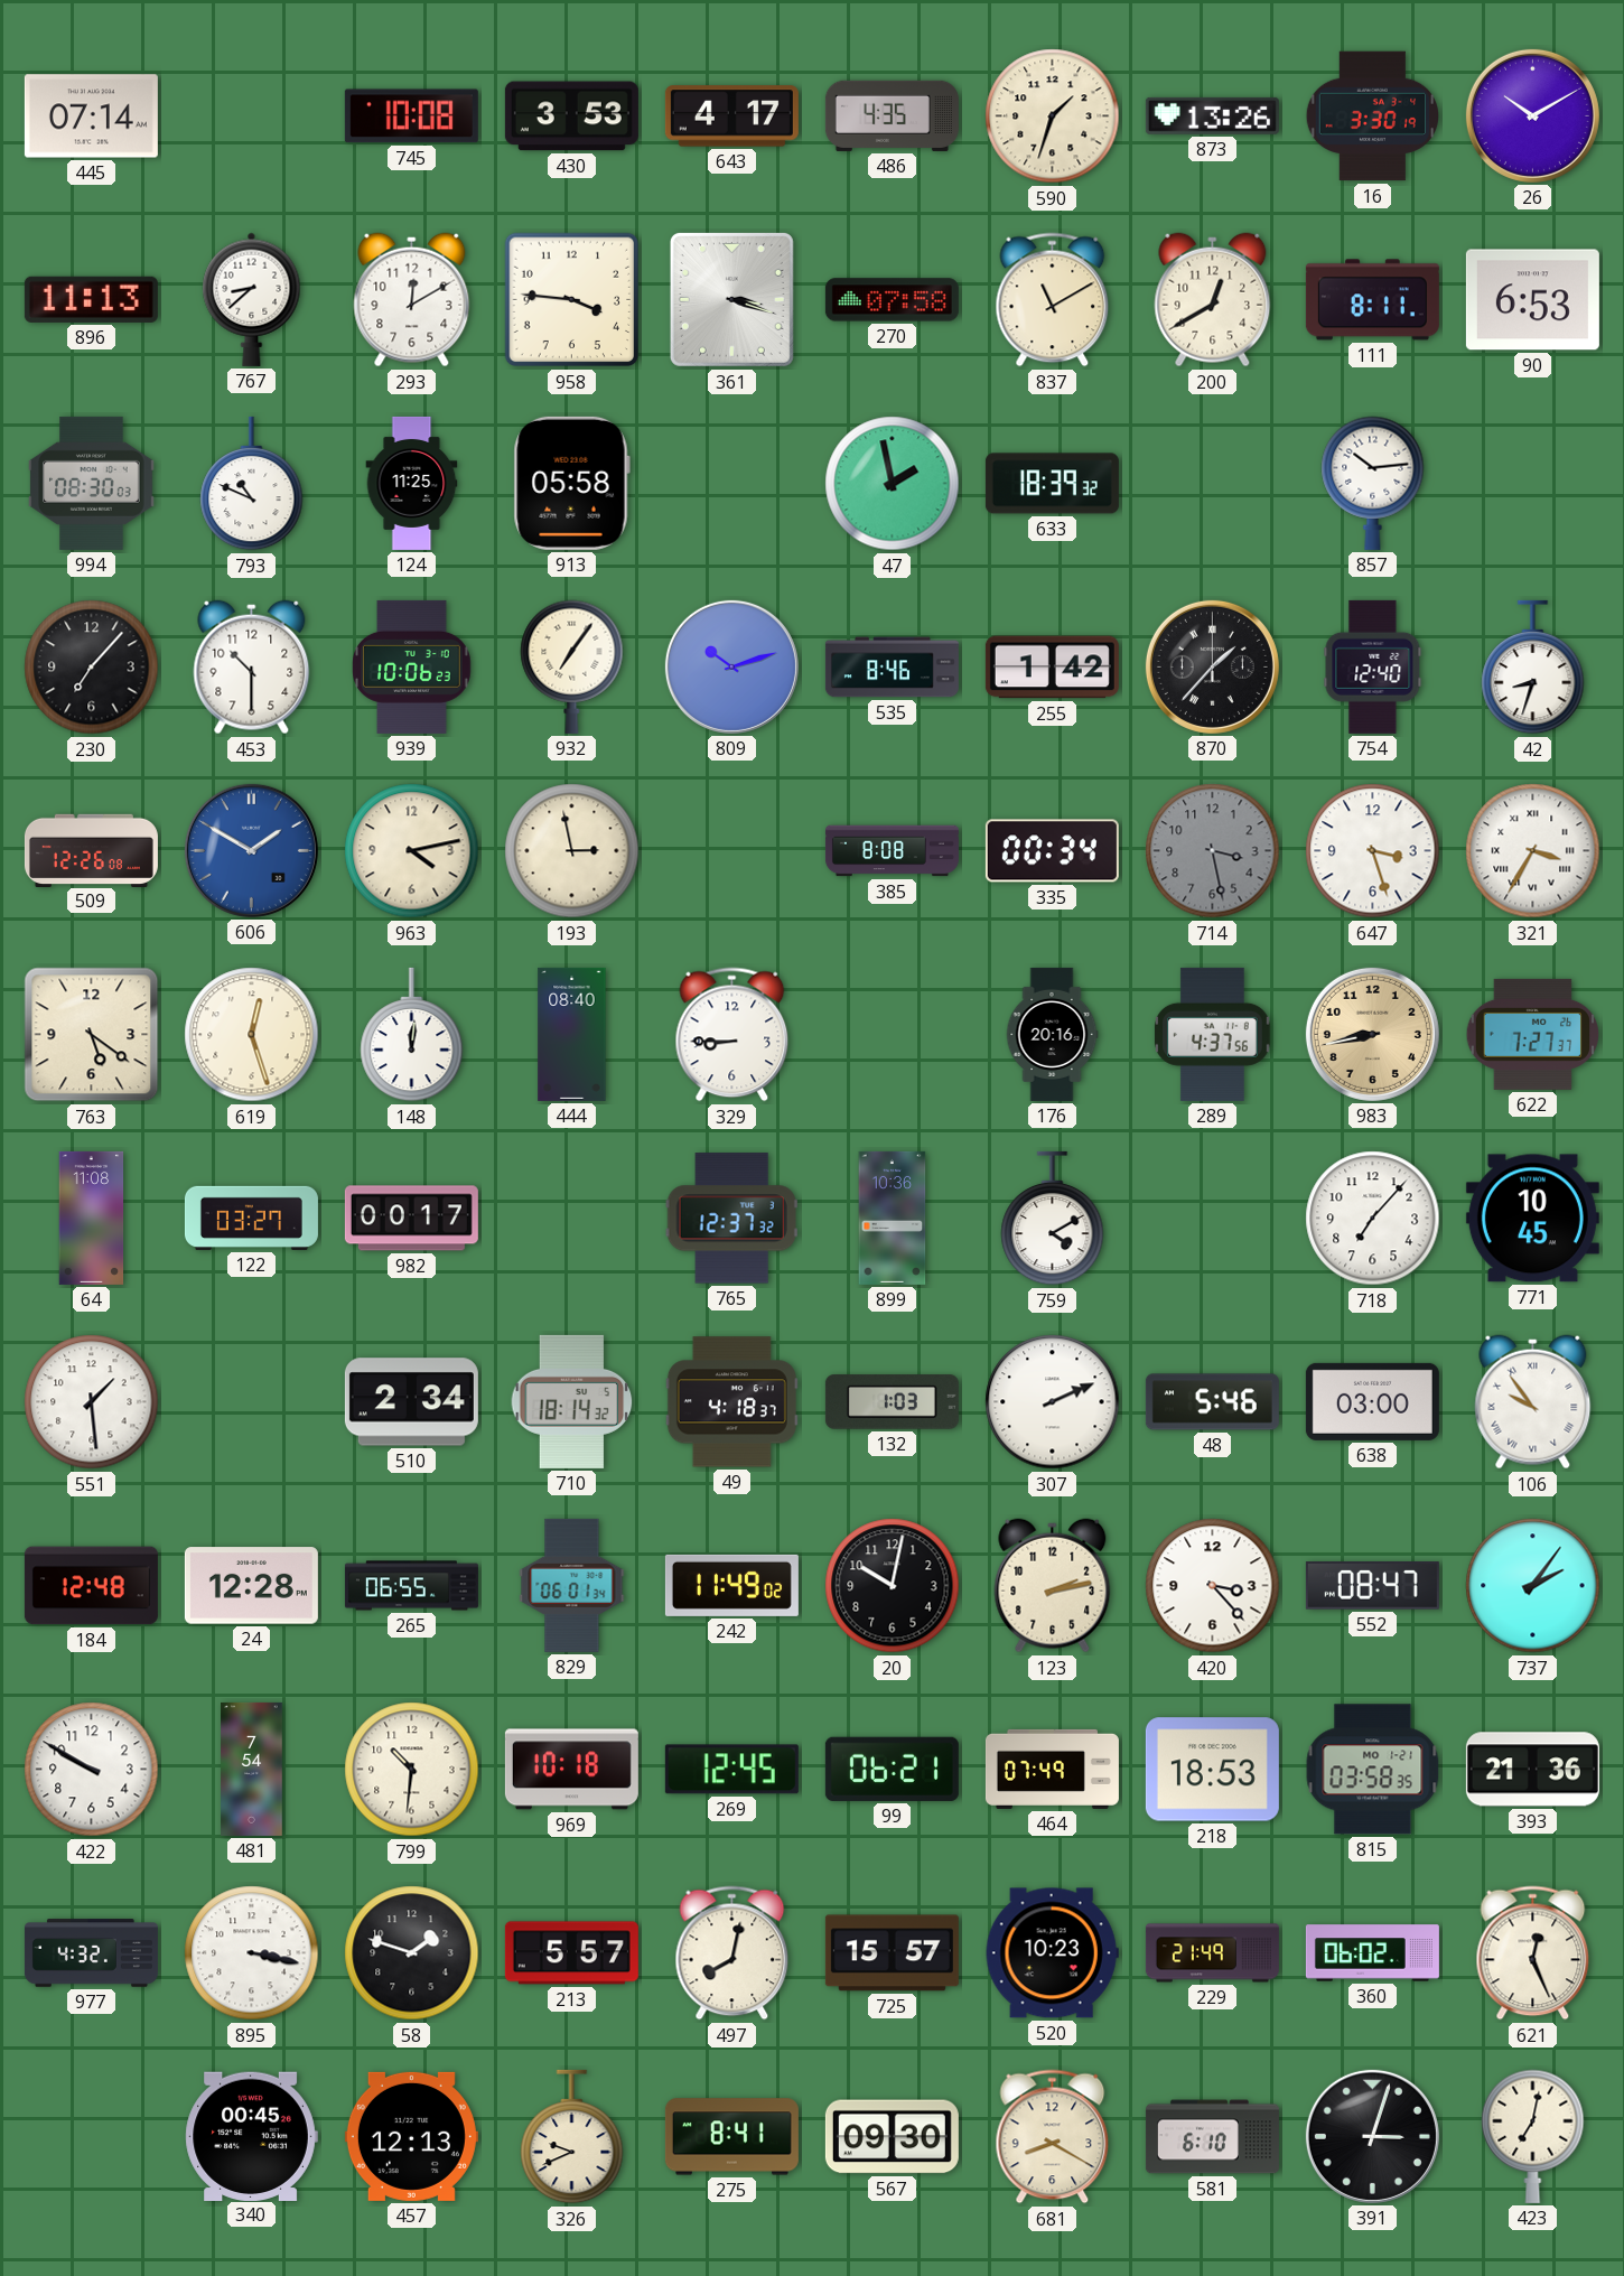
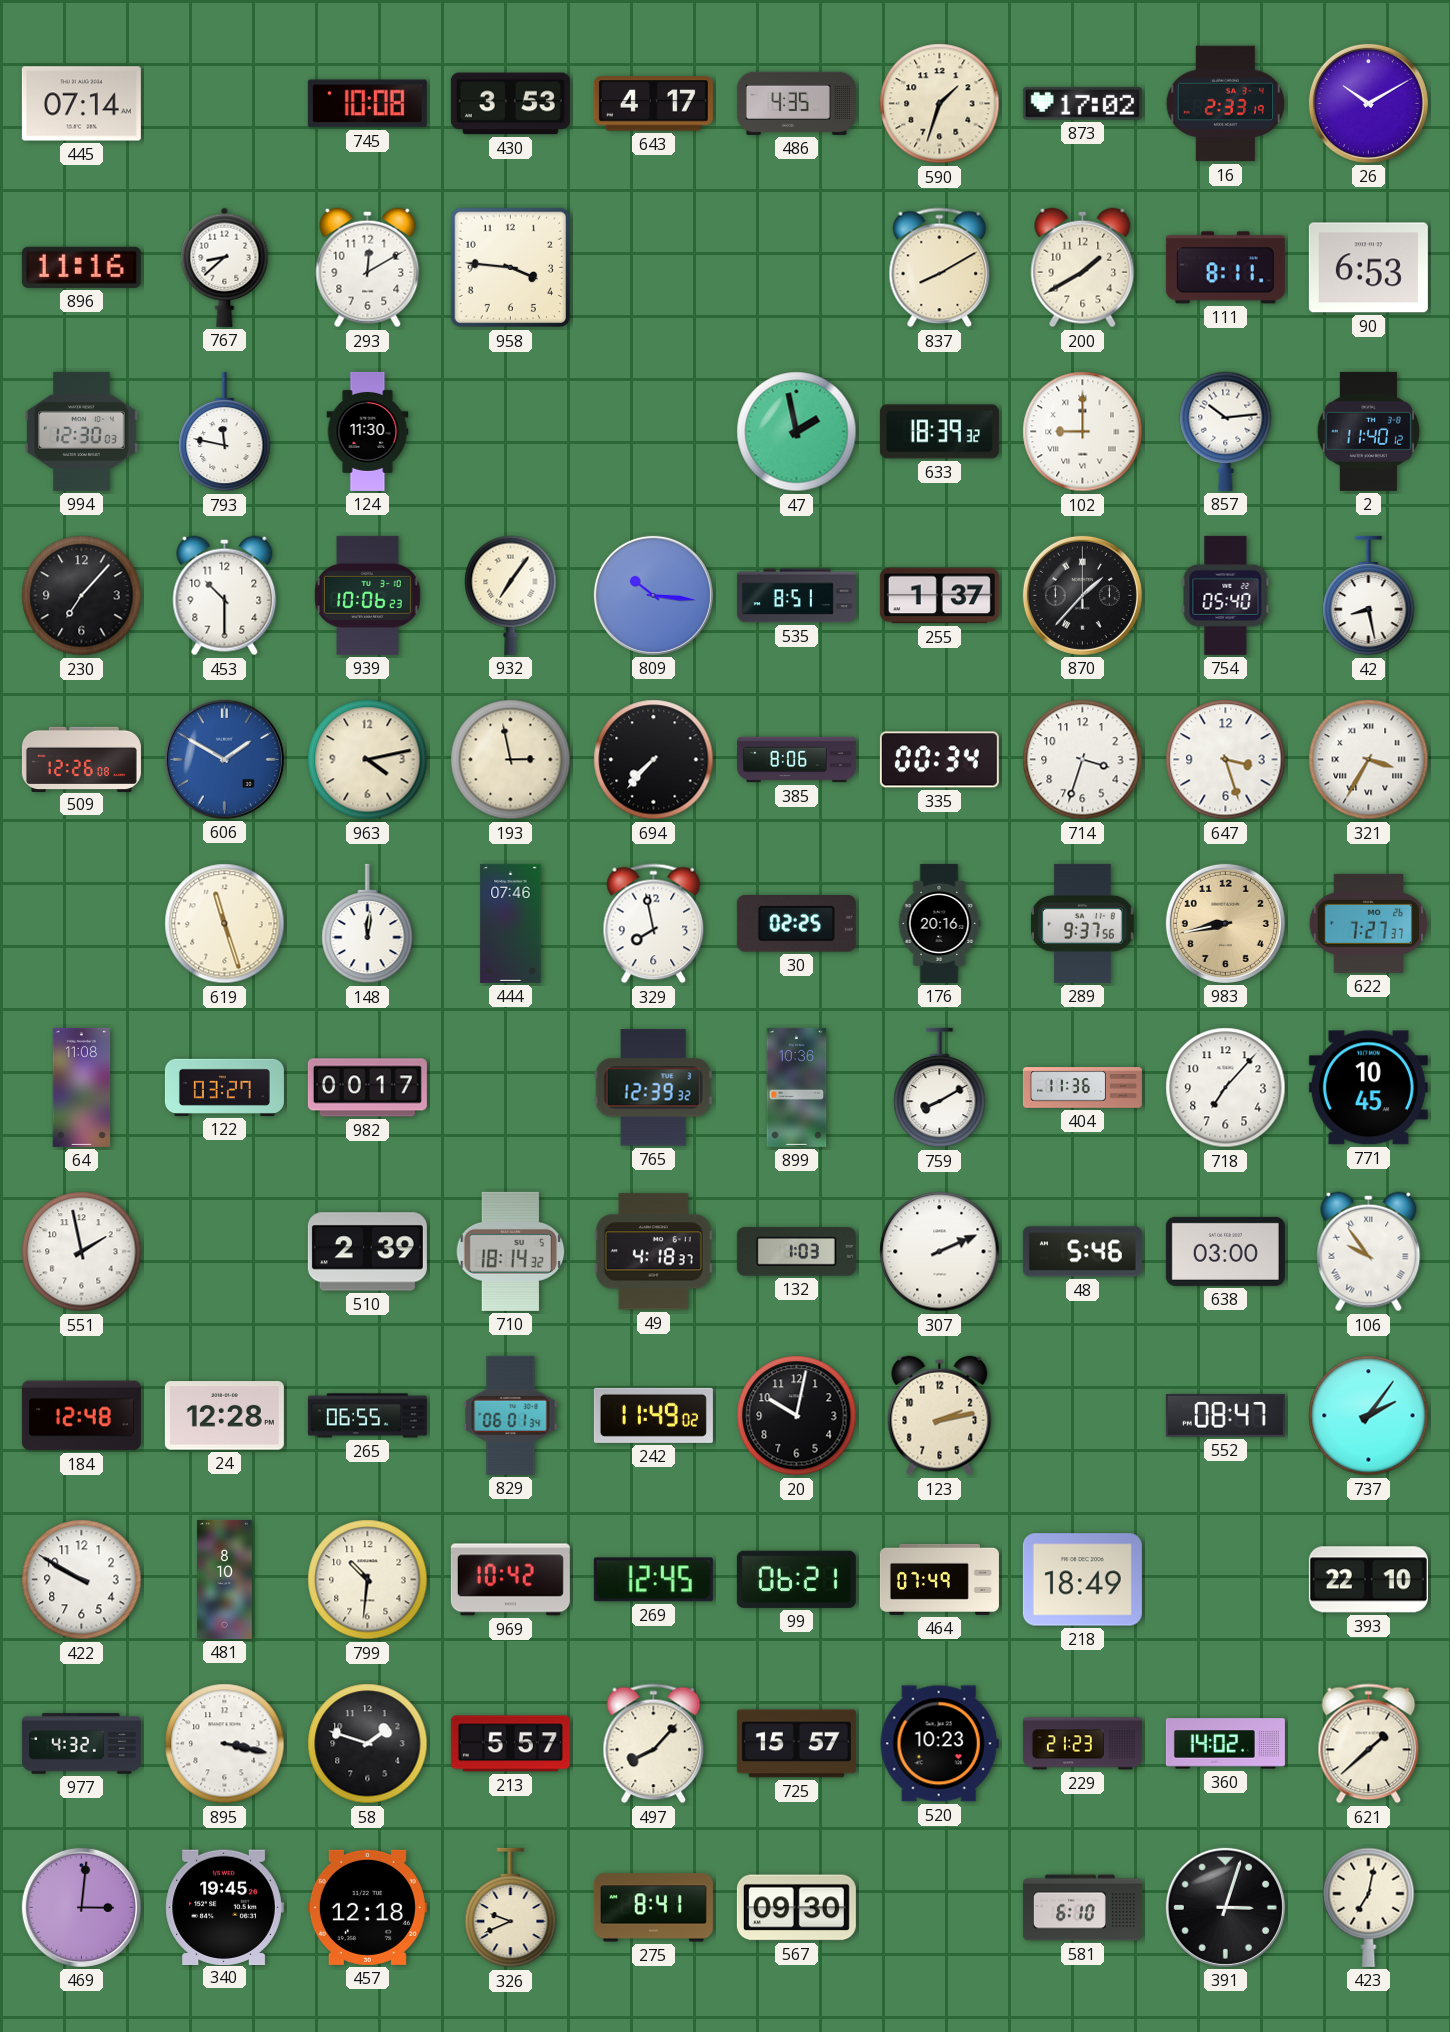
873: 13:26 -> 17:02 (1082, 103)
16: 3:30 -> 2:33 (1225, 104)
896: 11:13 -> 11:16 (81, 267)
361: 3:18 -> none (731, 299)
270: 07:58 -> none (892, 300)
837: 11:10 -> 8:10 (940, 268)
200: 12:40 -> 1:40 (1083, 268)
994: 08:30 -> 12:30 (82, 431)
793: 10:49 -> 11:47 (225, 432)
124: 11:25 -> 11:30 (368, 431)
913: 05:58 -> none (571, 483)
102: none -> 9:00 (1083, 432)
2: none -> 11:40 (1368, 431)
809: 10:12 -> 10:16 (653, 595)
535: 8:46 -> 8:51 (796, 596)
255: 1:42 -> 1:37 (939, 596)
754: 12:40 -> 05:40 (1226, 595)
42: 8:33 -> 8:28 (1369, 596)
694: none -> 7:37 (654, 760)
385: 8:08 -> 8:06 (796, 760)
714: 3:28 -> 3:33 (1083, 760)
714 dial: grey -> white (1083, 760)
763: 5:21 -> none (92, 1035)
619: 12:27 -> 11:27 (225, 924)
444: 08:40 -> 07:46 (511, 923)
329: 8:45 -> 7:58 (654, 924)
30: none -> 02:25 (796, 924)
289: 4:37 -> 9:37 (1083, 923)
765: 12:37 -> 12:39 (653, 1088)
759: 4:10 -> 8:10 (940, 1088)
404: none -> 11:36 (1082, 1088)
551: 1:29 -> 1:58 (82, 1252)
510: 2:34 -> 2:39 (367, 1252)
420: 3:23 -> none (1213, 1586)
481: 7:54 -> 8:10 (225, 1579)
969: 10:18 -> 10:42 (510, 1580)
218: 18:53 -> 18:49 (1082, 1580)
815: 03:58 -> none (1373, 1770)
393: 21:36 -> 22:10 (1368, 1580)
497: 8:02 -> 8:07 (654, 1744)
229: 21:49 -> 21:23 (1082, 1744)
360: 06:02 -> 14:02 (1225, 1744)
621: 12:26 -> 1:38 (1369, 1744)
469: none -> 3:01 (81, 1907)
340: 00:45 -> 19:45 (224, 1907)
457: 12:13 -> 12:18 (367, 1907)
681: 8:20 -> none (1053, 2137)
